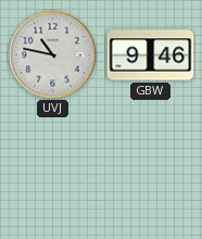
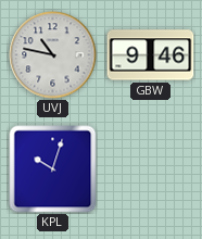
KPL: none -> 10:03 (53, 169)
